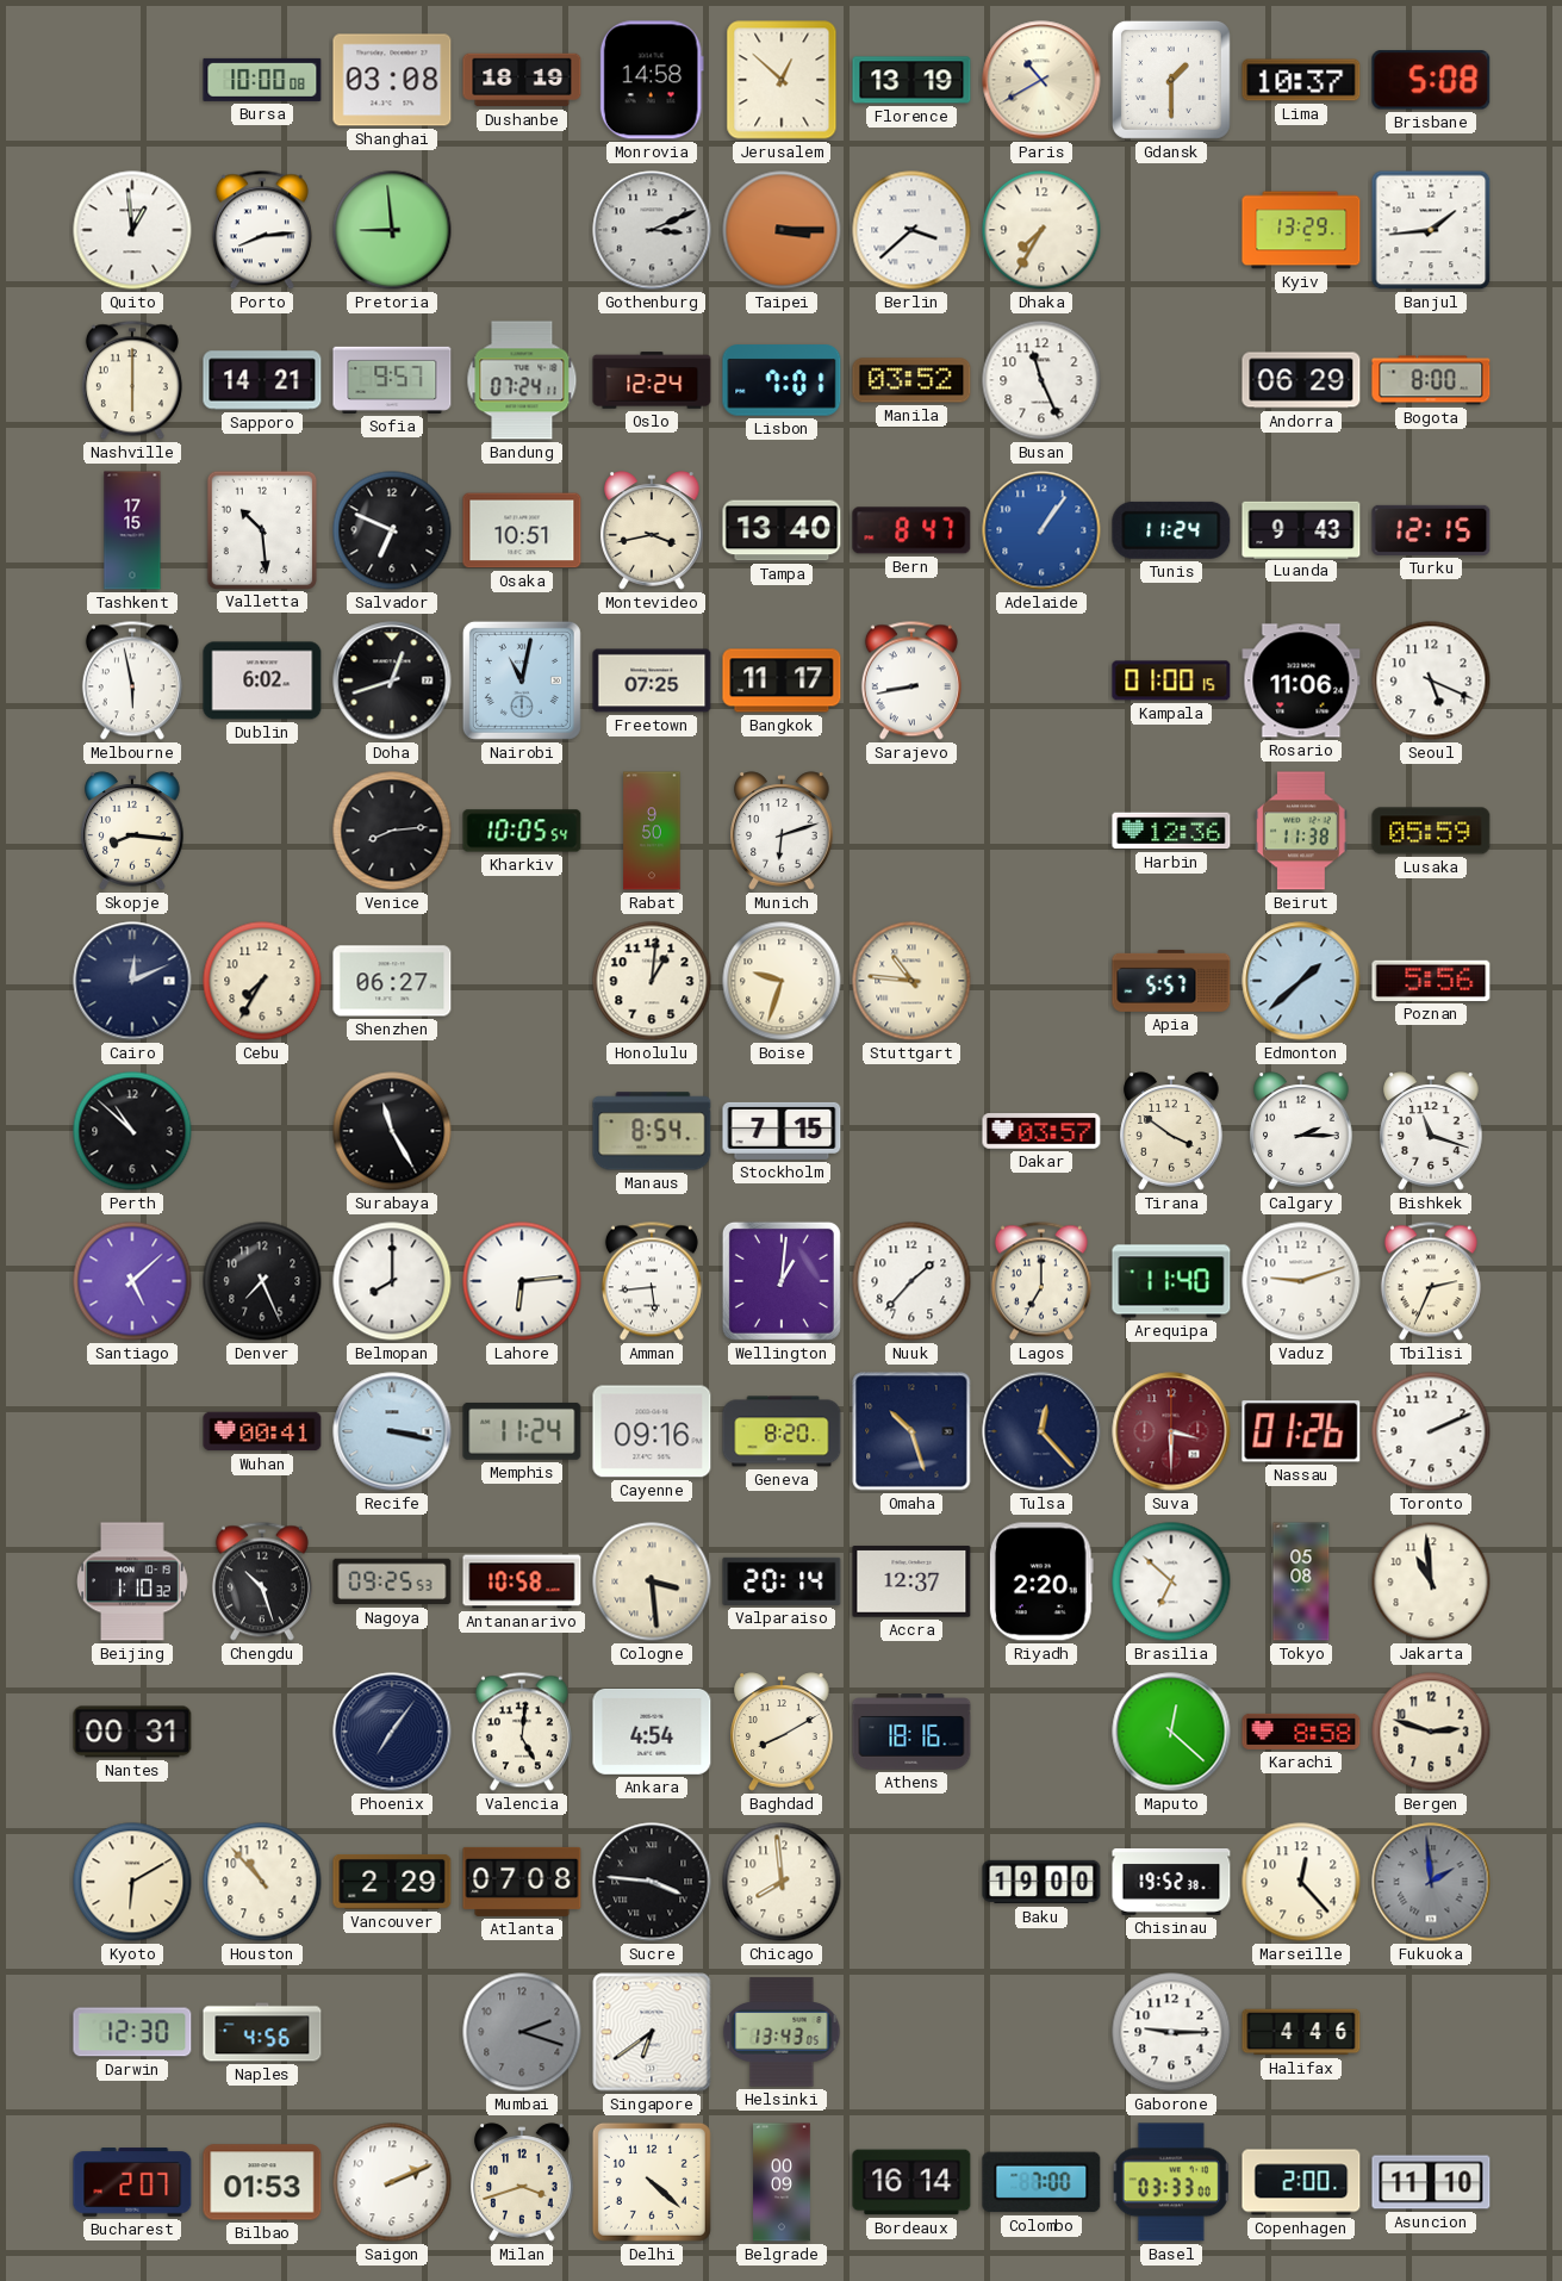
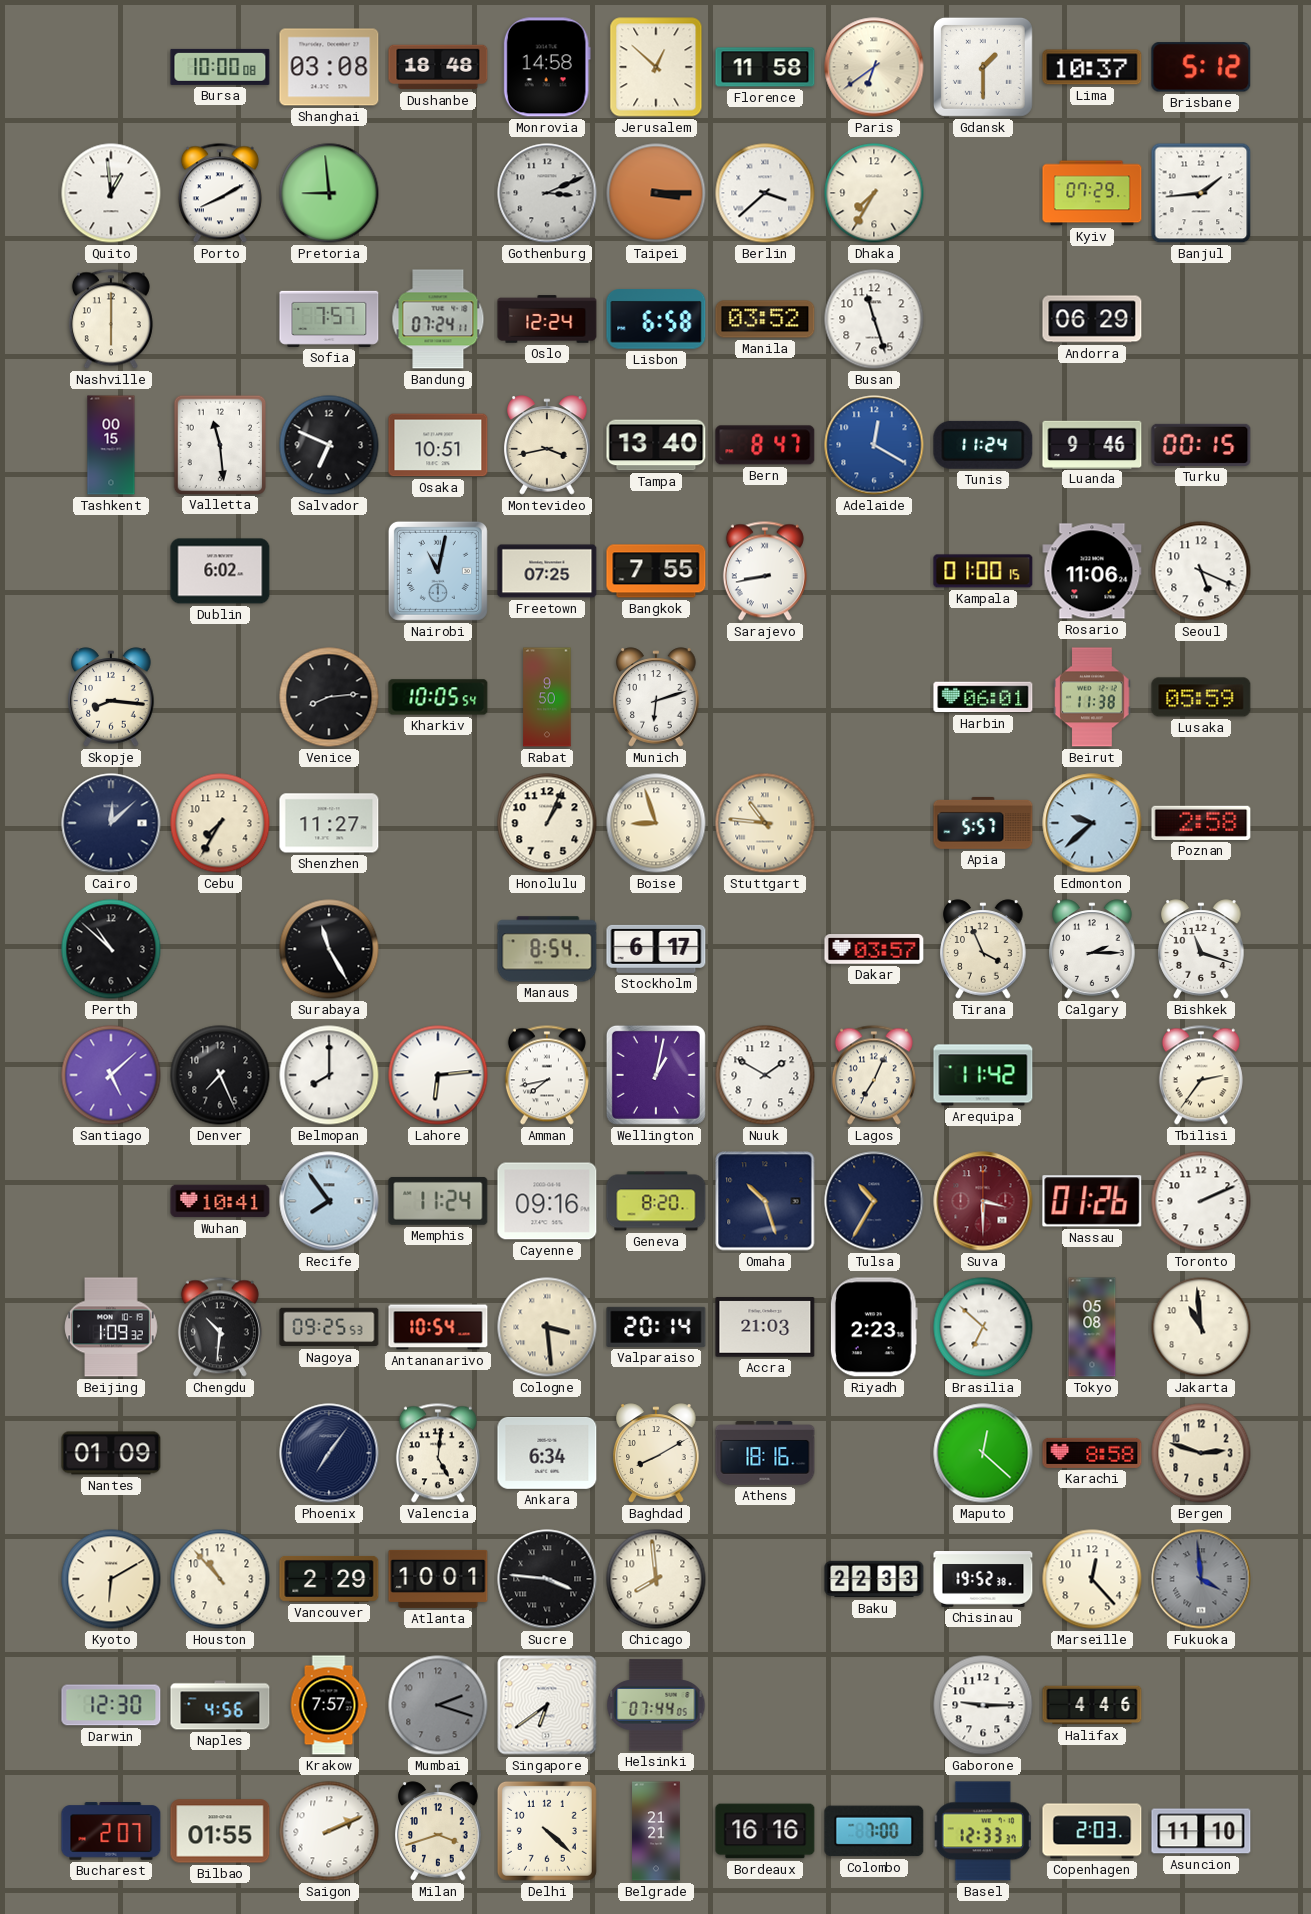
Dushanbe: 18:19 -> 18:48 (438, 67)
Florence: 13:19 -> 11:58 (765, 67)
Paris: 10:40 -> 6:39 (874, 67)
Brisbane: 5:08 -> 5:12 (1201, 67)
Porto: 8:14 -> 8:10 (220, 193)
Kyiv: 13:29 -> 07:29 (1092, 193)
Sapporo: 14:21 -> none (262, 380)
Sofia: 9:57 -> 7:57 (329, 319)
Lisbon: 7:01 -> 6:58 (656, 319)
Busan: 11:26 -> 11:27 (874, 319)
Bogota: 8:00 -> none (1431, 380)
Tashkent: 17:15 -> 00:15 (111, 445)
Valletta: 10:29 -> 11:29 (219, 444)
Adelaide: 1:06 -> 12:20 (874, 445)
Luanda: 9:43 -> 9:46 (1092, 444)
Turku: 12:15 -> 00:15 (1201, 445)
Melbourne: 5:58 -> none (132, 680)
Doha: 12:42 -> none (392, 680)
Bangkok: 11:17 -> 7:55 (656, 571)
Harbin: 12:36 -> 06:01 (983, 697)
Cairo: 12:11 -> 12:08 (111, 823)
Shenzhen: 06:27 -> 11:27 (329, 823)
Honolulu: 1:01 -> 1:04 (547, 823)
Boise: 9:33 -> 8:57 (656, 823)
Edmonton: 1:38 -> 9:38 (1092, 823)
Poznan: 5:56 -> 2:58 (1201, 823)
Stockholm: 7:15 -> 6:17 (656, 949)
Tirana: 3:51 -> 3:56 (983, 949)
Amman: 5:44 -> 7:43 (547, 1075)
Wellington: 1:01 -> 1:02 (656, 1075)
Nuuk: 1:37 -> 1:50 (765, 1075)
Lagos: 7:00 -> 7:04 (874, 1075)
Arequipa: 11:40 -> 11:42 (983, 1075)
Vaduz: 9:12 -> none (1301, 1281)
Tbilisi: 2:34 -> 2:36 (1201, 1075)
Wuhan: 00:41 -> 10:41 (220, 1201)
Recife: 3:17 -> 7:54 (329, 1201)
Tulsa: 12:23 -> 10:35 (874, 1201)
Beijing: 1:10 -> 1:09 (111, 1327)
Chengdu: 10:27 -> 10:31 (220, 1327)
Antananarivo: 10:58 -> 10:54 (438, 1327)
Accra: 12:37 -> 21:03 (765, 1327)
Riyadh: 2:20 -> 2:23 (874, 1327)
Nantes: 00:31 -> 01:09 (111, 1453)
Ankara: 4:54 -> 6:34 (547, 1453)
Atlanta: 07:08 -> 10:01 (438, 1579)
Baku: 19:00 -> 22:33 (874, 1579)
Fukuoka: 1:59 -> 3:59 (1201, 1579)
Krakow: none -> 7:57 (329, 1705)
Helsinki: 13:43 -> 07:44 (656, 1705)
Bilbao: 01:53 -> 01:55 (220, 1831)
Belgrade: 00:09 -> 21:21 (656, 1831)
Bordeaux: 16:14 -> 16:16 (765, 1831)
Basel: 03:33 -> 12:33 (983, 1831)
Copenhagen: 2:00 -> 2:03 (1092, 1831)
